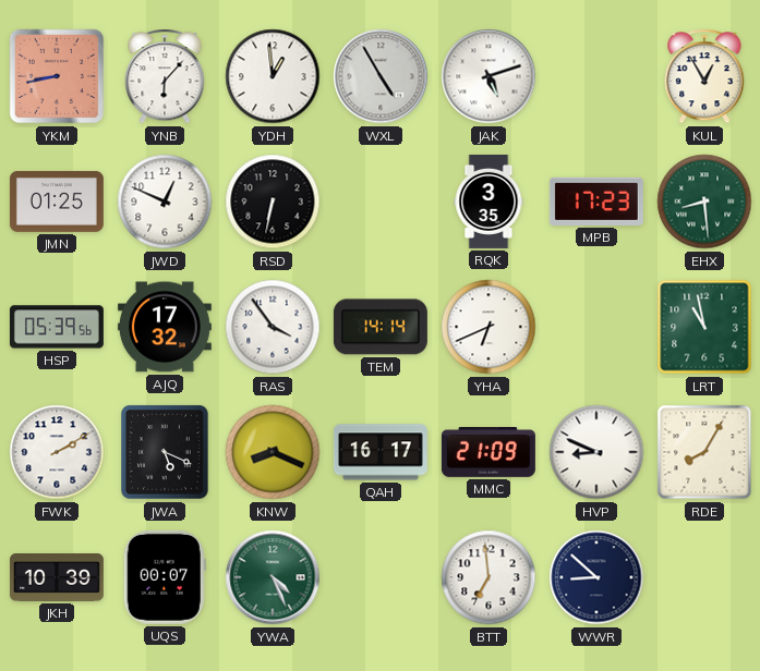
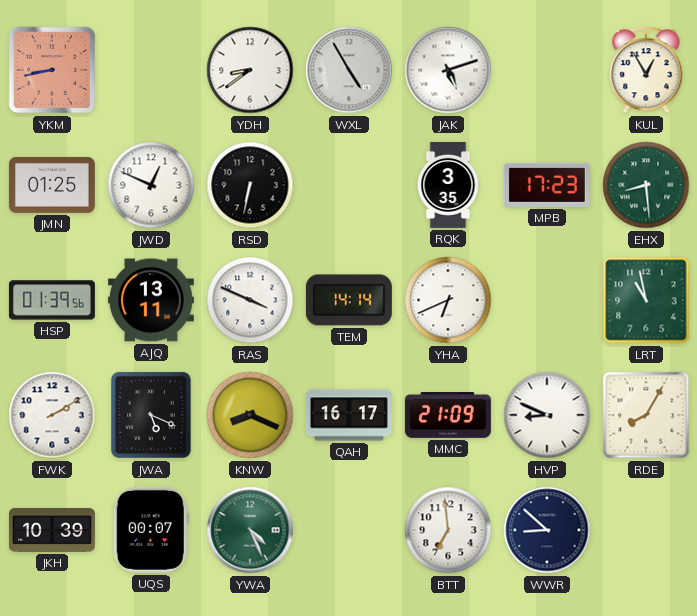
YNB: 6:07 -> none (165, 76)
YDH: 12:59 -> 8:39 (250, 70)
HSP: 05:39 -> 01:39 (52, 300)
AJQ: 17:32 -> 13:11 (151, 300)
RAS: 3:54 -> 3:49 (250, 300)
